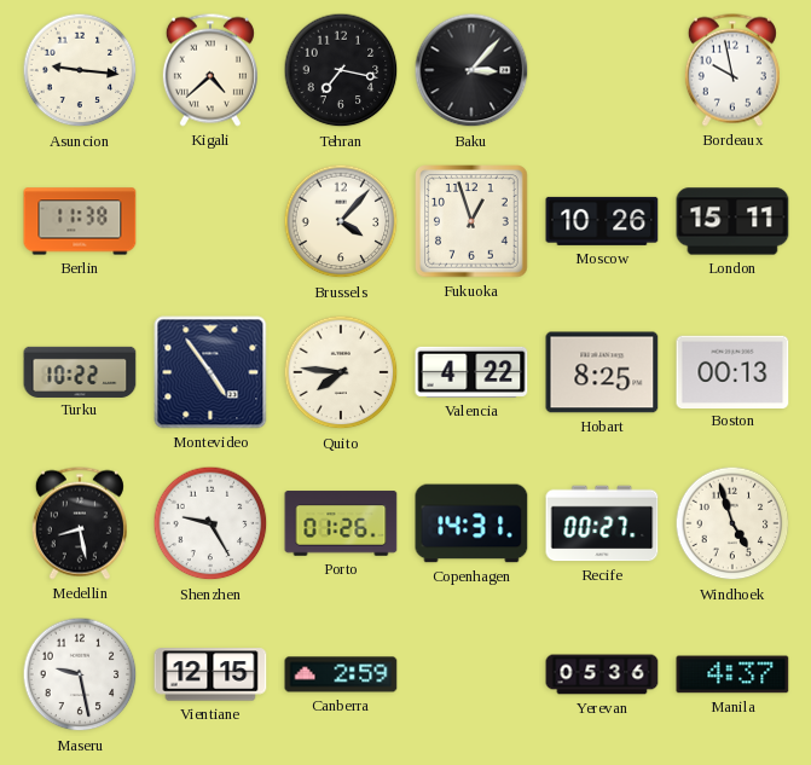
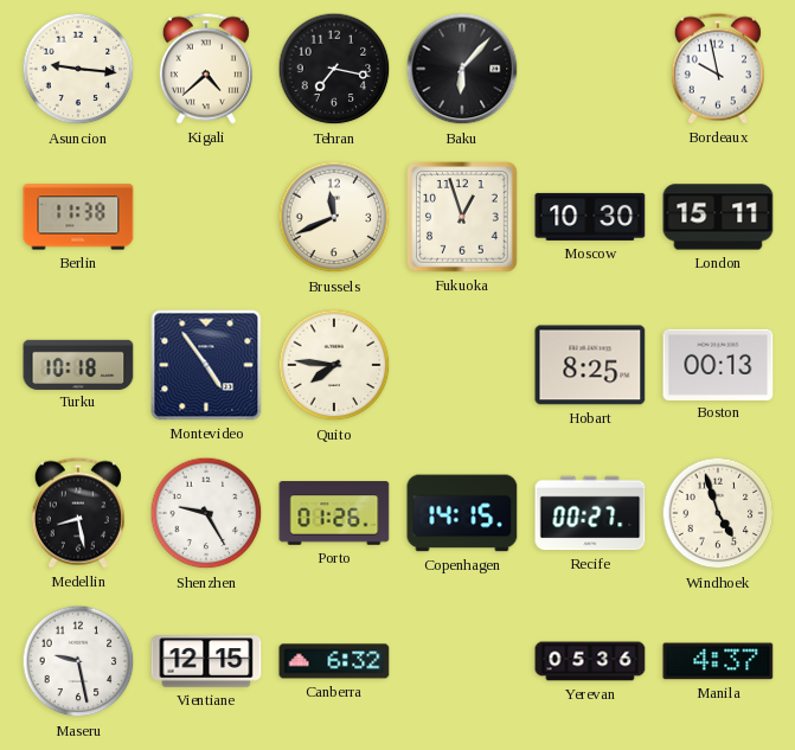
Baku: 3:07 -> 6:07 (462, 69)
Brussels: 4:07 -> 11:41 (334, 217)
Moscow: 10:26 -> 10:30 (590, 217)
Turku: 10:22 -> 10:18 (78, 364)
Valencia: 4:22 -> none (471, 372)
Copenhagen: 14:31 -> 14:15 (462, 513)
Canberra: 2:59 -> 6:32 (334, 661)
